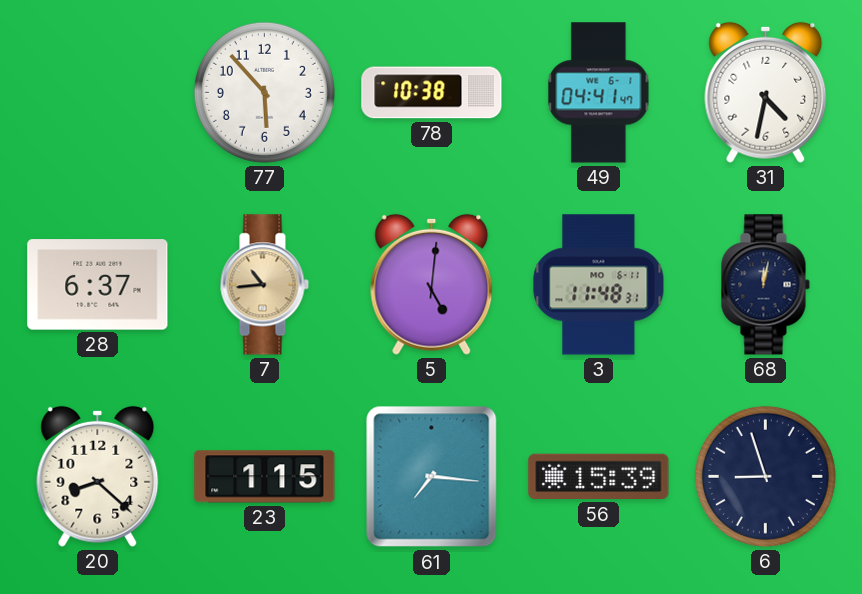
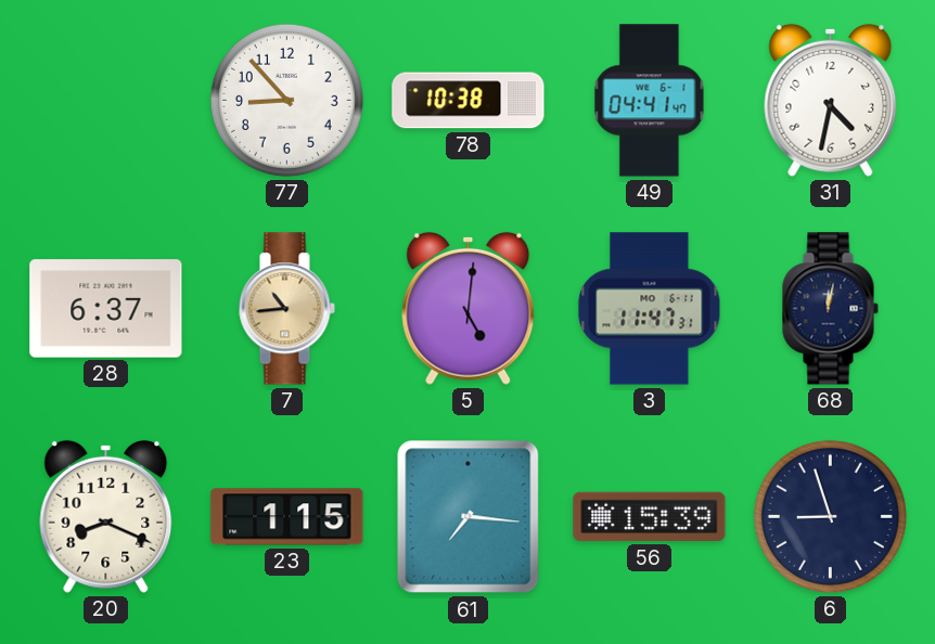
77: 5:53 -> 8:53 (286, 100)
3: 11:48 -> 11:47 (650, 309)
20: 8:22 -> 8:19 (106, 516)
